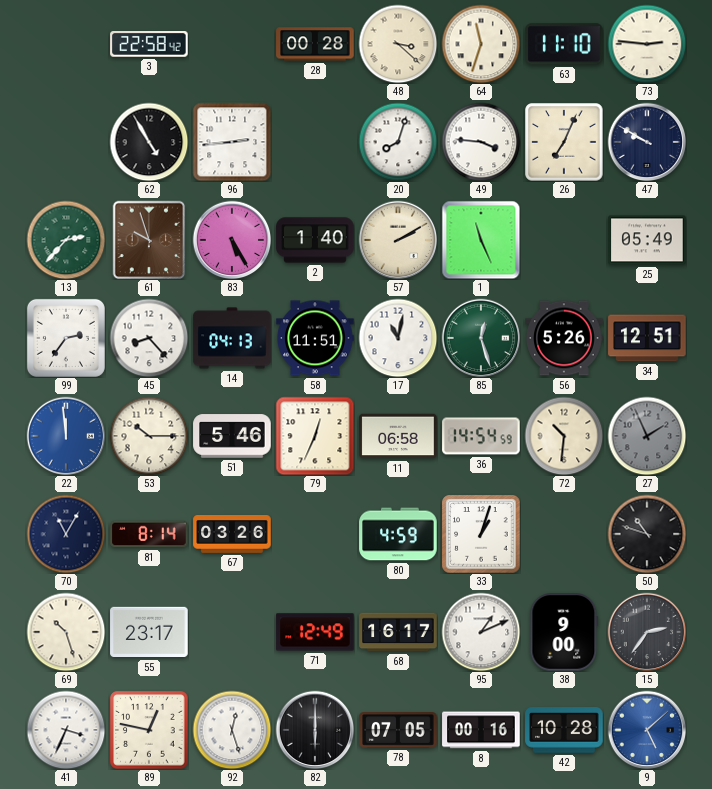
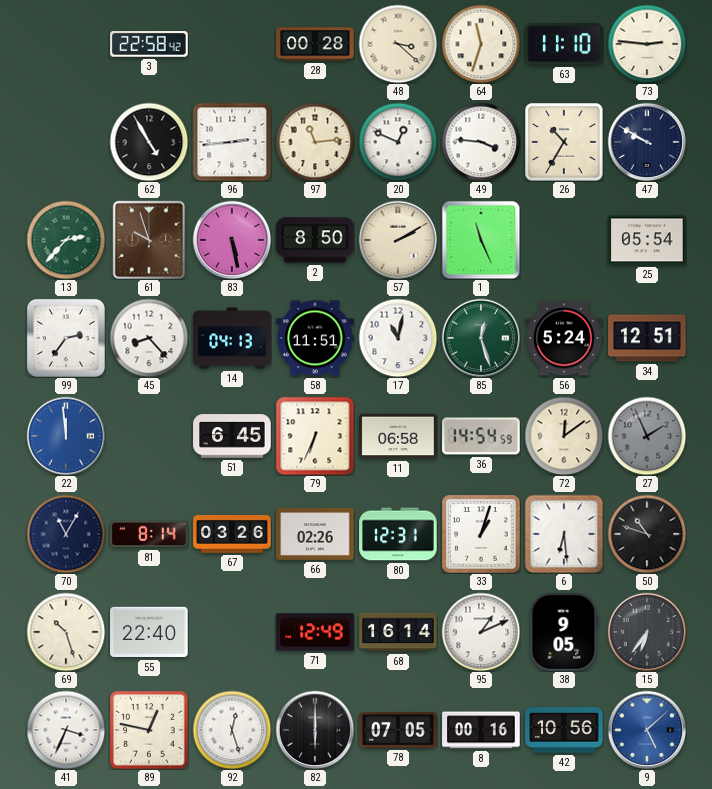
97: none -> 11:14 (315, 142)
20: 8:03 -> 12:49 (398, 142)
26: 7:04 -> 10:35 (564, 142)
83: 5:25 -> 5:28 (232, 240)
2: 1:40 -> 8:50 (315, 240)
25: 05:49 -> 05:54 (647, 240)
56: 5:26 -> 5:24 (564, 338)
53: 10:15 -> none (149, 436)
51: 5:46 -> 6:45 (232, 436)
79: 12:34 -> 6:34 (315, 436)
72: 10:31 -> 12:09 (564, 436)
66: none -> 02:26 (315, 534)
80: 4:59 -> 12:31 (398, 534)
6: none -> 6:29 (564, 534)
55: 23:17 -> 22:40 (149, 632)
68: 16:17 -> 16:14 (398, 632)
38: 9:00 -> 9:05 (564, 632)
15: 2:36 -> 6:36 (647, 632)
42: 10:28 -> 10:56 (564, 730)
